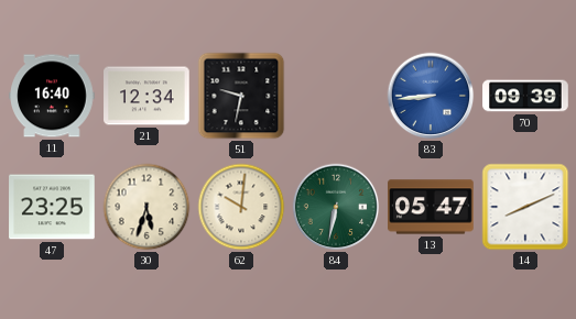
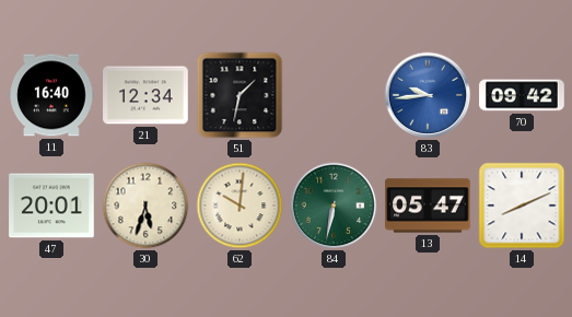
51: 9:32 -> 1:32 (240, 95)
83: 8:44 -> 9:44 (428, 95)
70: 09:39 -> 09:42 (522, 95)
47: 23:25 -> 20:01 (51, 206)
